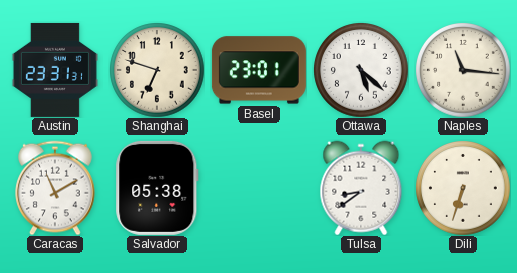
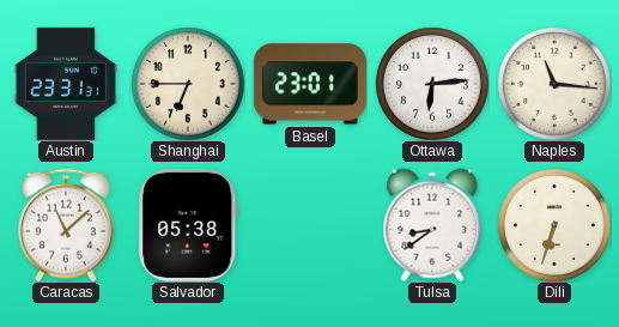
Shanghai: 6:48 -> 6:45 (188, 84)
Ottawa: 5:22 -> 6:14 (432, 84)
Caracas: 11:10 -> 11:08 (67, 225)
